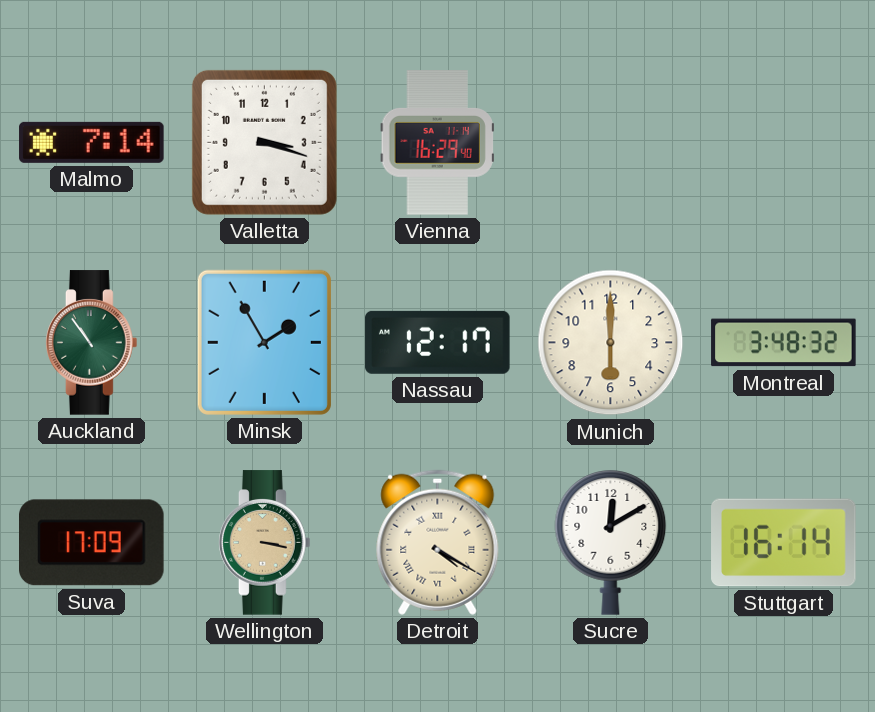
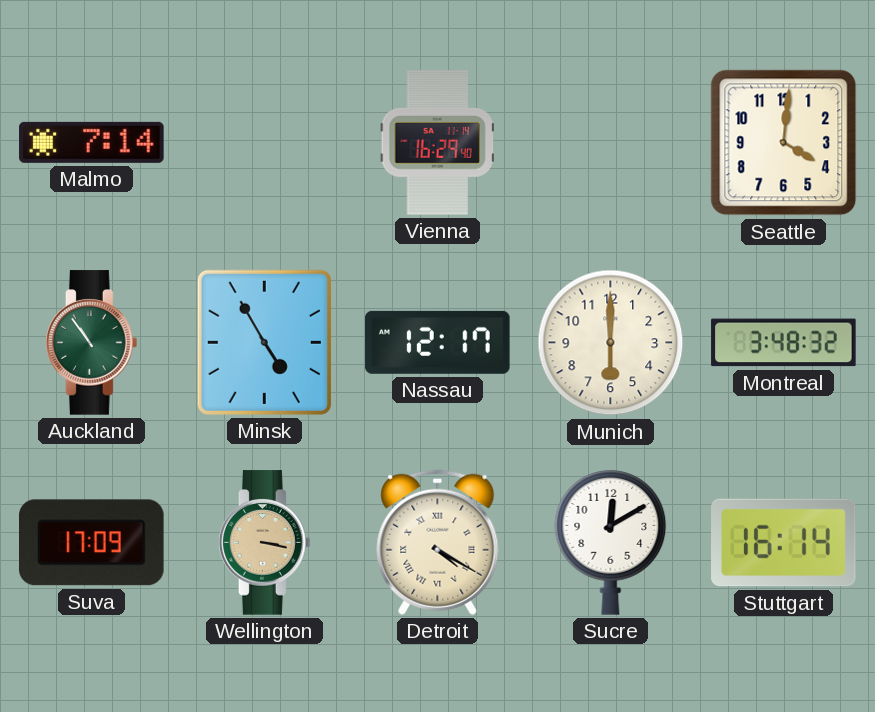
Valletta: 3:18 -> none (264, 142)
Seattle: none -> 4:01 (784, 143)
Minsk: 1:55 -> 4:55 (264, 342)
